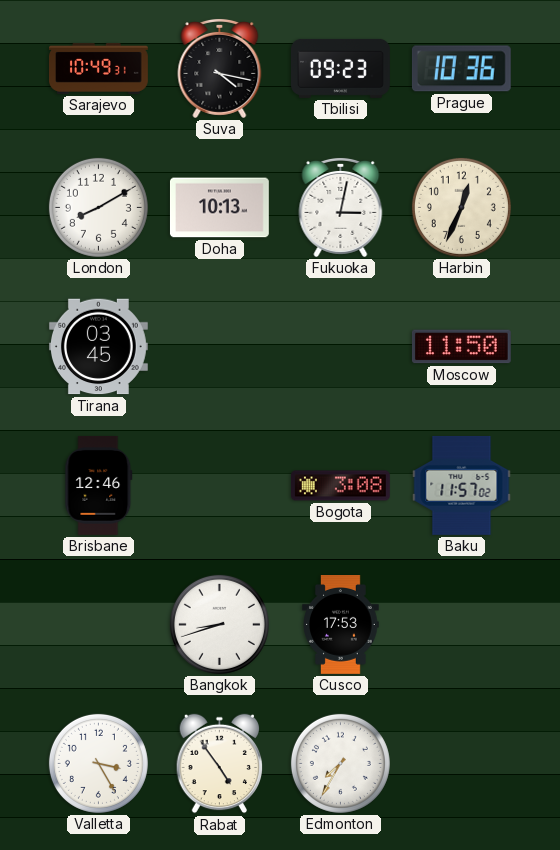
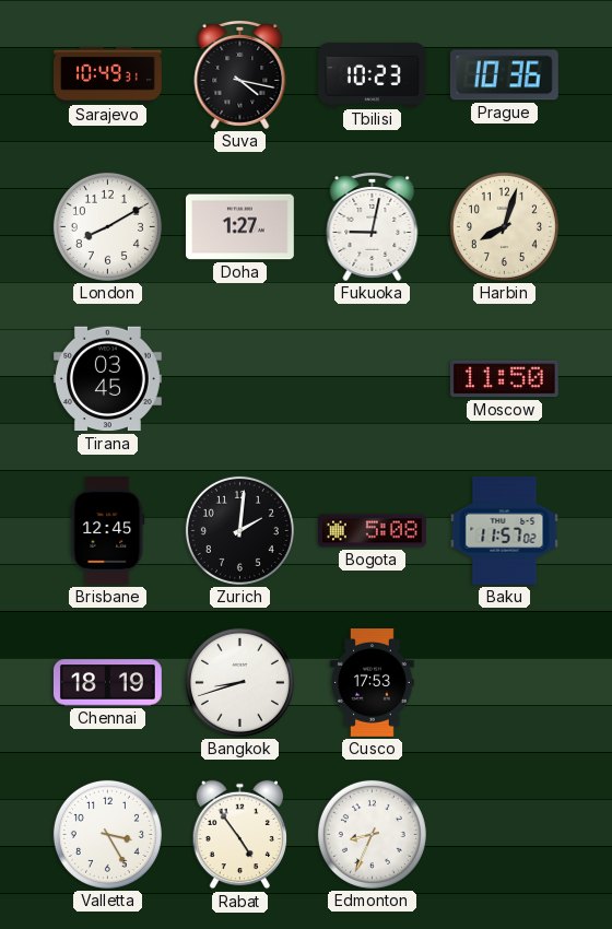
Tbilisi: 09:23 -> 10:23 (373, 74)
Doha: 10:13 -> 1:27 (239, 227)
Fukuoka: 3:02 -> 9:02 (373, 226)
Harbin: 12:34 -> 8:03 (504, 226)
Brisbane: 12:46 -> 12:45 (108, 530)
Zurich: none -> 2:01 (239, 530)
Bogota: 3:08 -> 5:08 (372, 531)
Chennai: none -> 18:19 (107, 683)
Edmonton: 7:35 -> 8:34 (372, 834)
